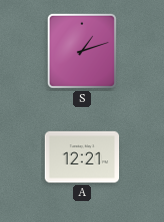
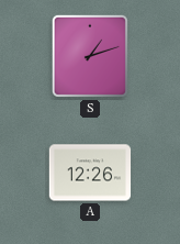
A: 12:21 -> 12:26 (90, 173)
